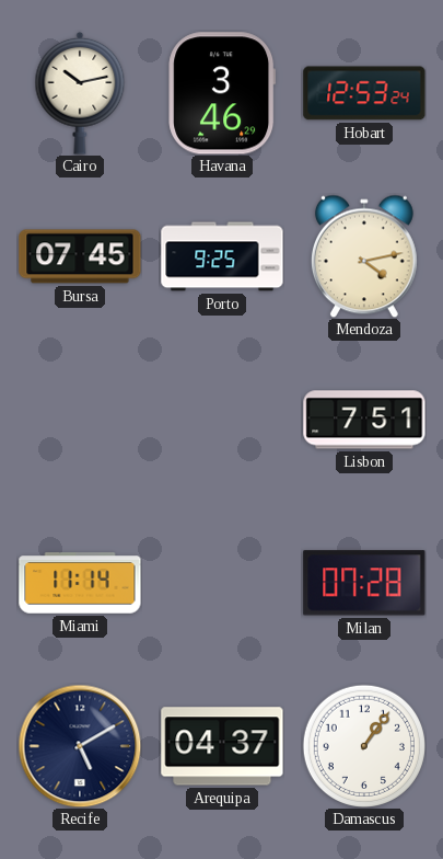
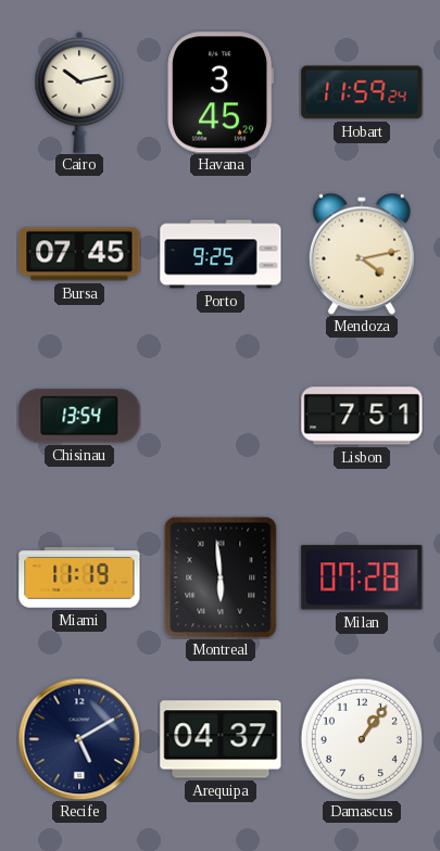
Havana: 3:46 -> 3:45 (221, 92)
Hobart: 12:53 -> 11:59 (362, 92)
Chisinau: none -> 13:54 (79, 416)
Miami: 11:14 -> 11:19 (79, 577)
Montreal: none -> 5:59 (221, 577)
